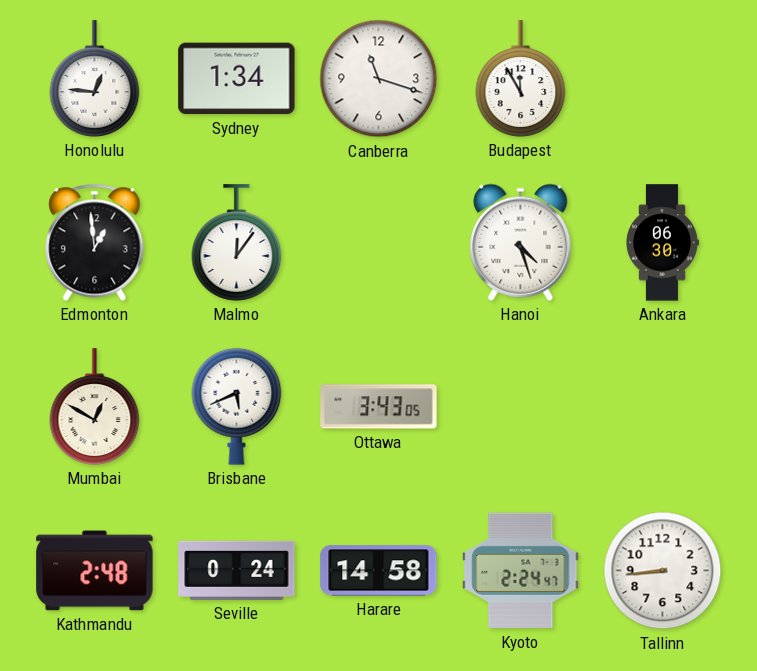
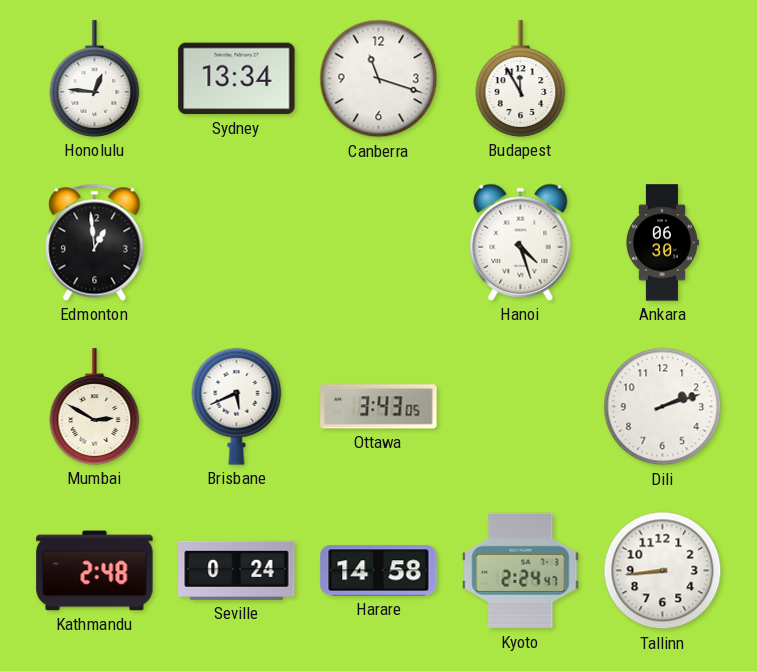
Sydney: 1:34 -> 13:34 (237, 79)
Malmo: 12:06 -> none (237, 243)
Mumbai: 12:50 -> 2:50 (95, 407)
Dili: none -> 2:12 (663, 407)
